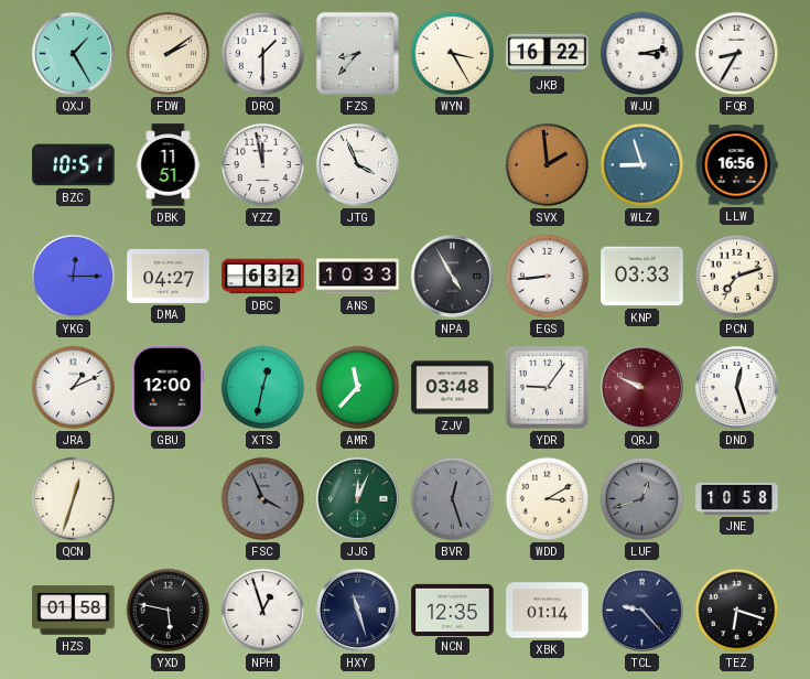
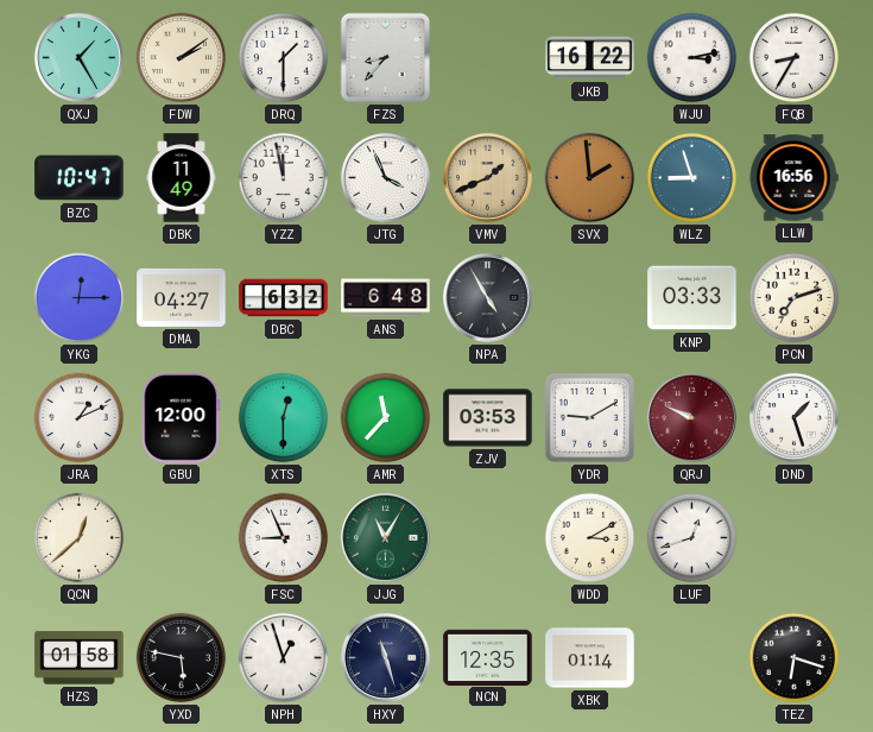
WYN: 3:25 -> none (453, 54)
BZC: 10:51 -> 10:47 (80, 178)
DBK: 11:51 -> 11:49 (182, 178)
VMV: none -> 1:41 (487, 177)
ANS: 10:33 -> 6:48 (386, 298)
EGS: 8:44 -> none (548, 277)
XTS: 12:32 -> 12:30 (284, 418)
ZJV: 03:48 -> 03:53 (488, 418)
YDR: 9:06 -> 9:10 (589, 417)
DND: 12:27 -> 1:27 (793, 417)
QCN: 12:33 -> 12:38 (80, 538)
FSC: 3:56 -> 8:56 (284, 538)
FSC dial: grey -> white (284, 538)
JJG: 12:04 -> 11:05 (385, 537)
BVR: 12:27 -> none (453, 499)
LUF dial: grey -> white (692, 538)
JNE: 10:58 -> none (737, 498)
TCL: 9:23 -> none (641, 610)
